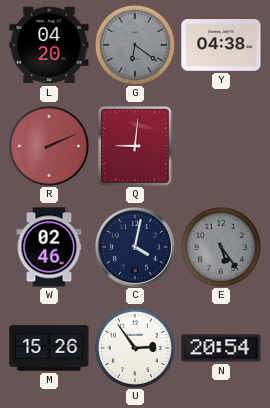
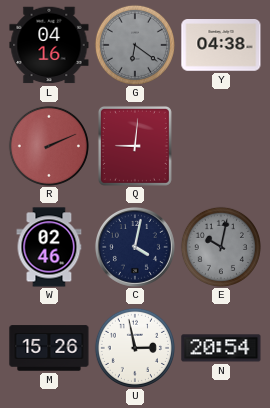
L: 04:20 -> 04:16 (49, 45)
E: 5:24 -> 10:02 (221, 247)
U: 2:54 -> 2:58 (135, 348)
